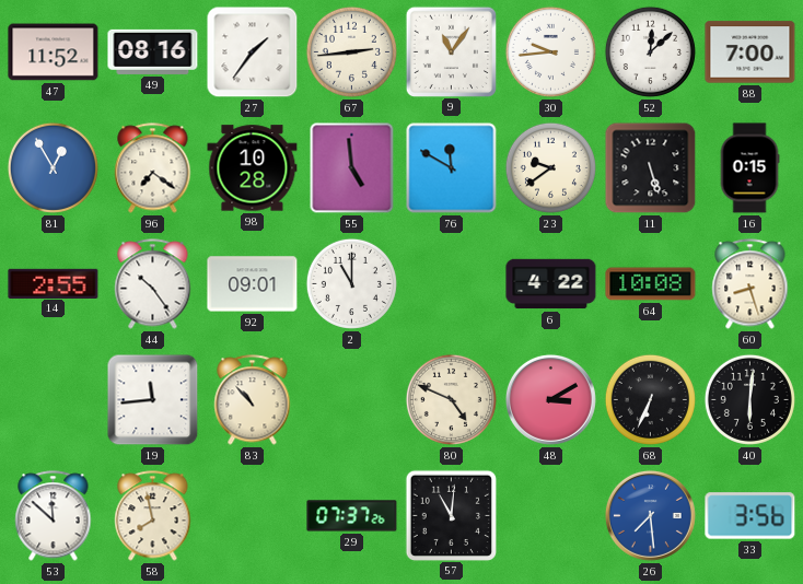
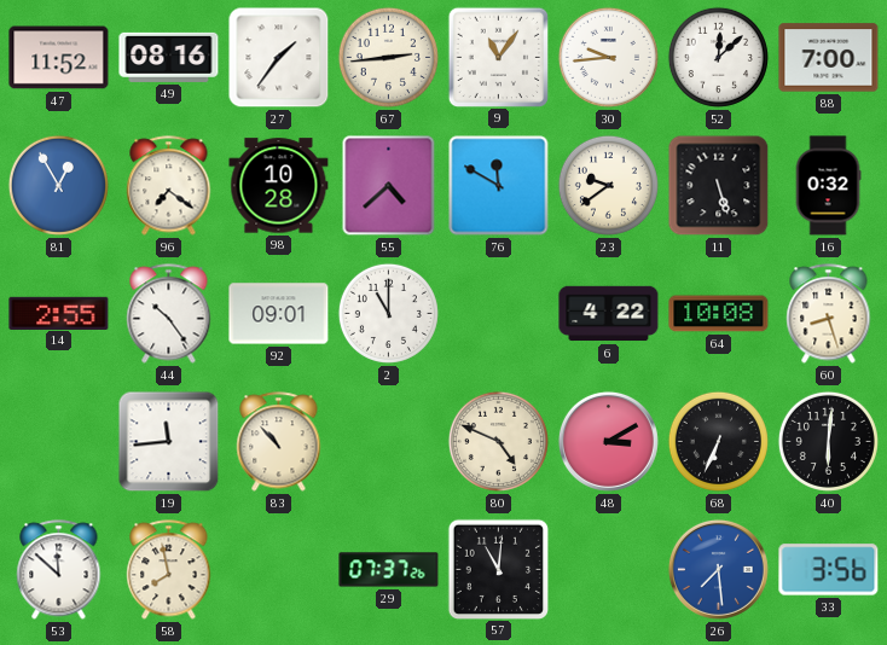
55: 4:59 -> 4:38 (389, 186)
16: 0:15 -> 0:32 (828, 186)
